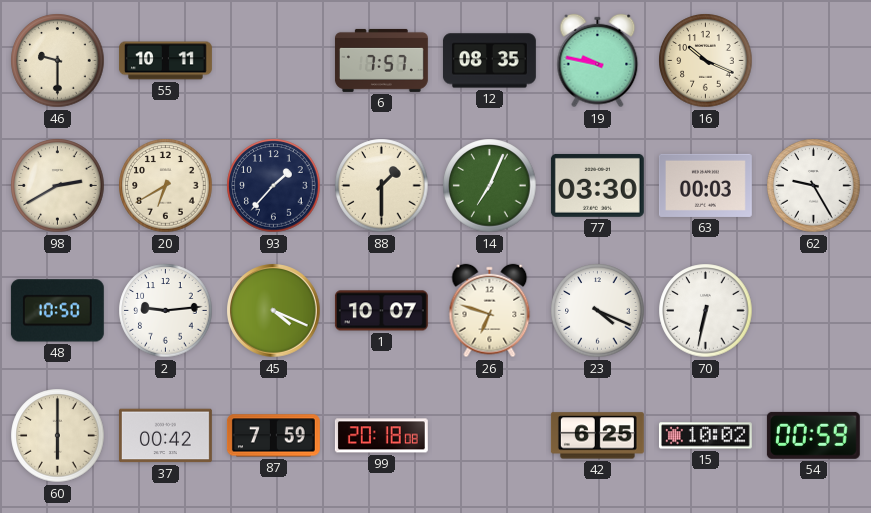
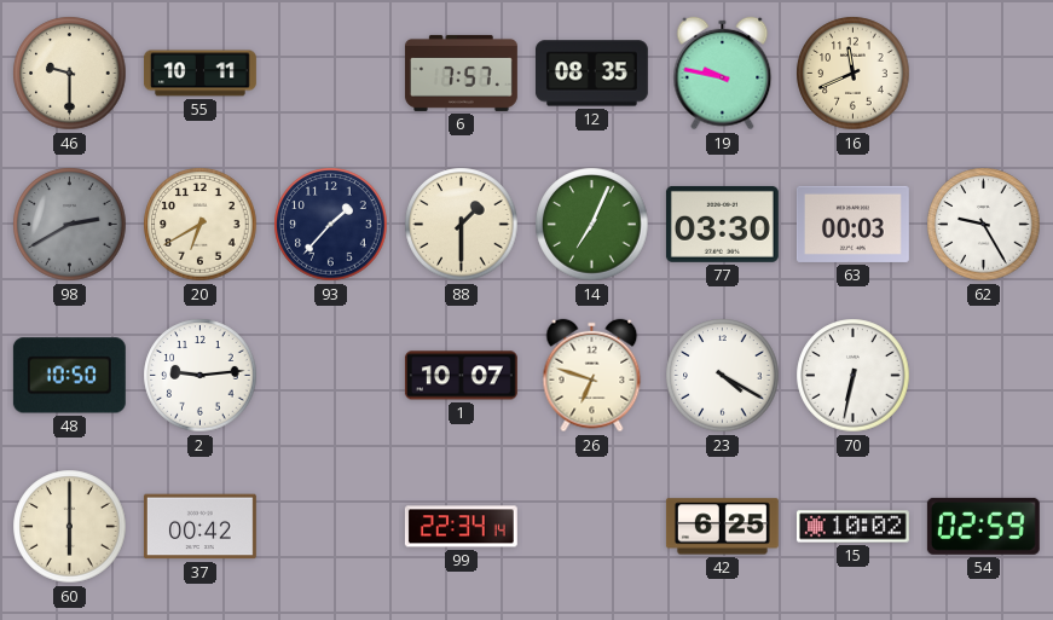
16: 10:19 -> 11:41 (854, 74)
98 dial: cream -> grey (70, 225)
45: 4:19 -> none (274, 311)
23: 4:19 -> 4:20 (723, 376)
87: 7:59 -> none (273, 436)
99: 20:18 -> 22:34 (461, 527)
54: 00:59 -> 02:59 (983, 526)
